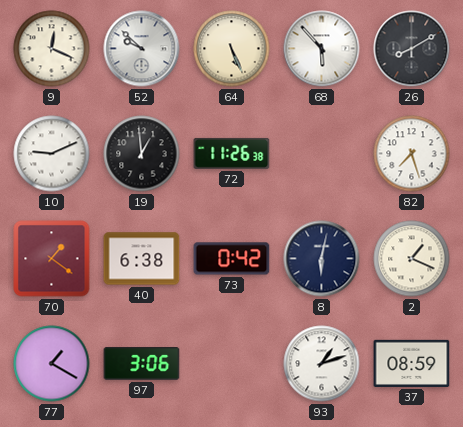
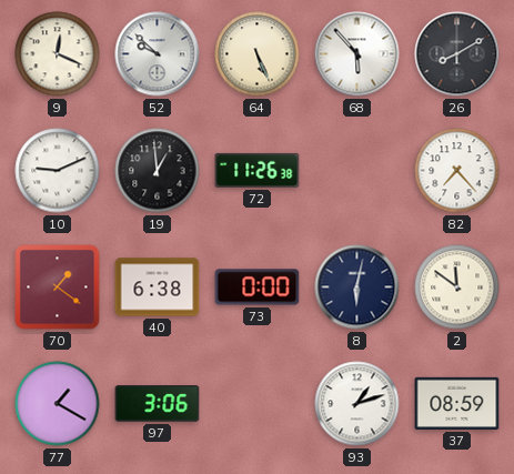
82: 7:27 -> 7:23 (457, 171)
73: 0:42 -> 0:00 (258, 288)
2: 1:19 -> 11:51 (457, 288)
